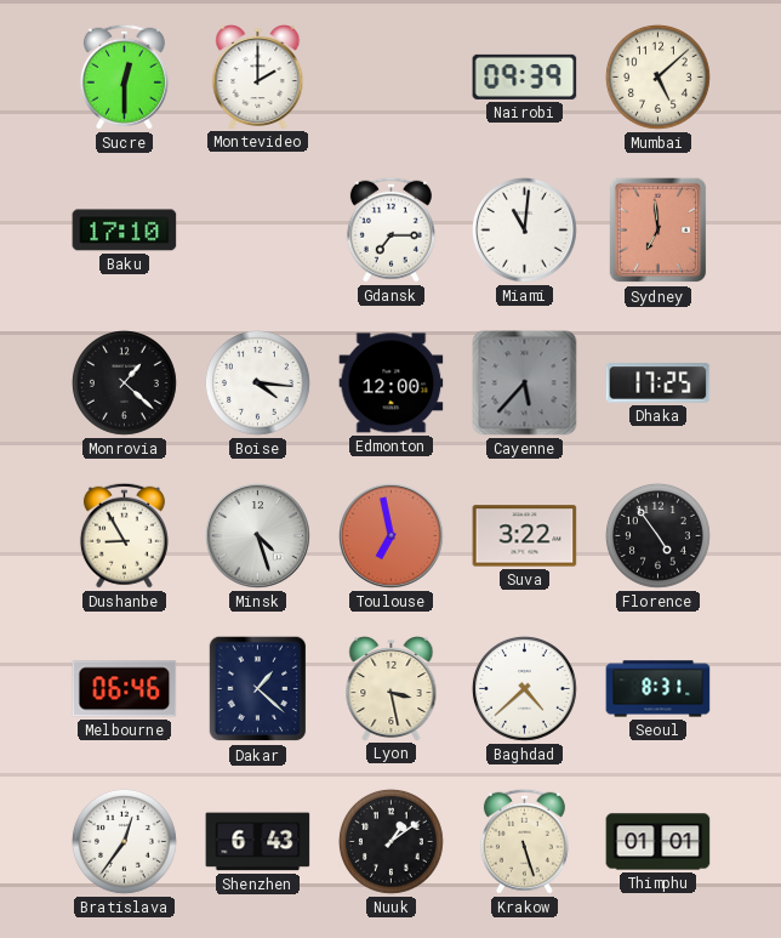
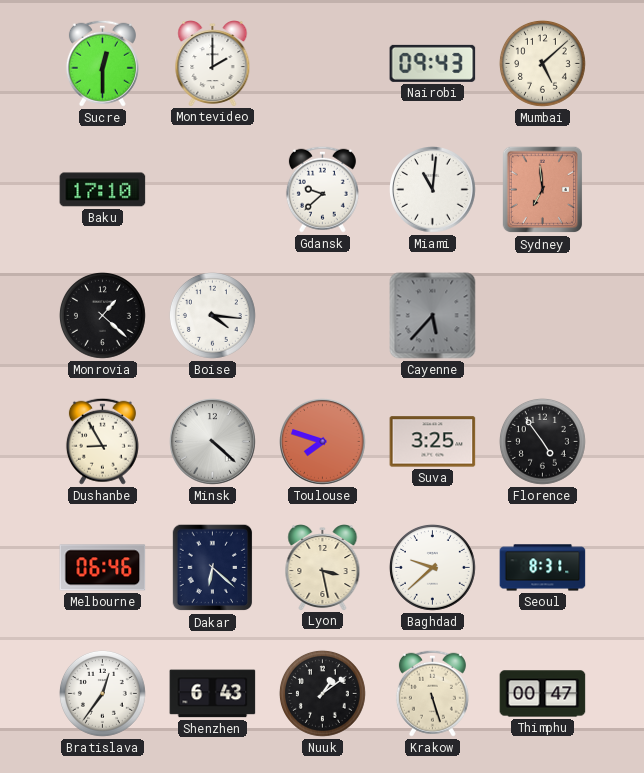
Nairobi: 09:39 -> 09:43 (433, 63)
Gdansk: 7:15 -> 9:38 (322, 189)
Edmonton: 12:00 -> none (392, 383)
Dhaka: 17:25 -> none (659, 383)
Minsk: 4:27 -> 4:22 (213, 442)
Toulouse: 6:58 -> 7:48 (323, 442)
Suva: 3:22 -> 3:25 (433, 442)
Dakar: 1:22 -> 6:22 (213, 568)
Baghdad: 4:38 -> 9:38 (432, 567)
Thimphu: 01:01 -> 00:47 (543, 694)
